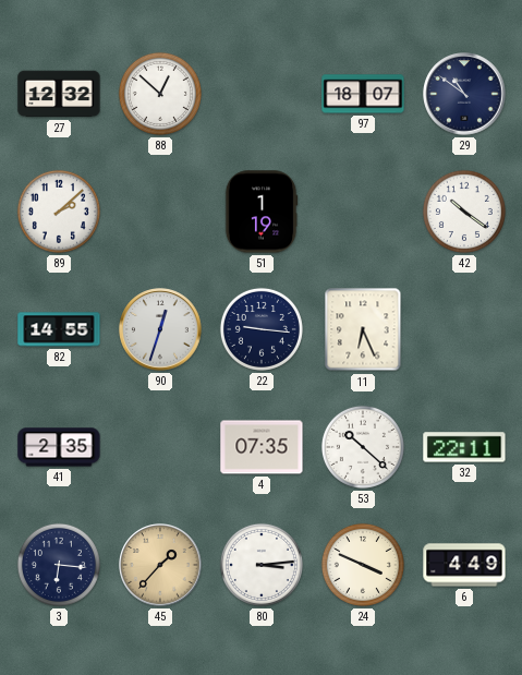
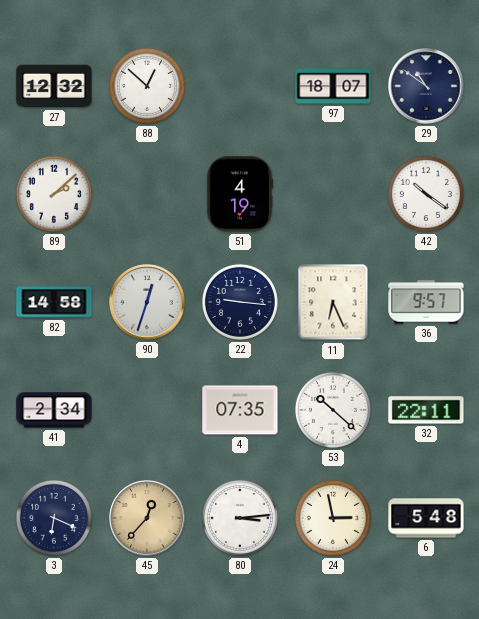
51: 1:19 -> 4:19 (240, 194)
82: 14:55 -> 14:58 (54, 302)
36: none -> 9:57 (426, 302)
41: 2:35 -> 2:34 (54, 410)
3: 6:16 -> 6:19 (54, 518)
45: 1:37 -> 12:37 (147, 518)
24: 3:49 -> 2:58 (333, 518)
6: 4:49 -> 5:48 (426, 518)
